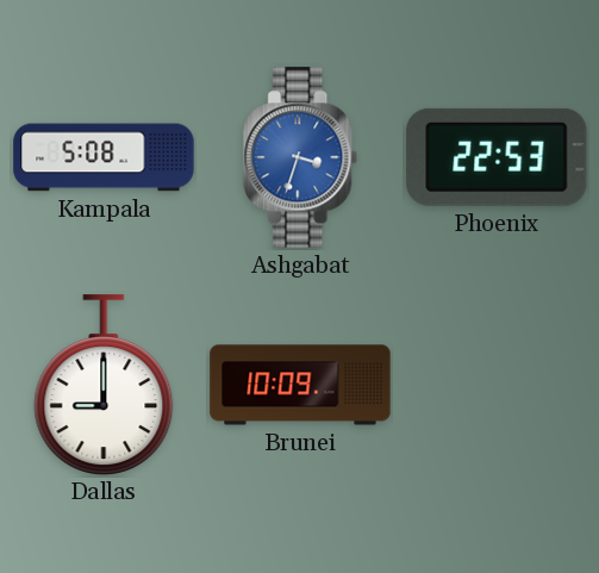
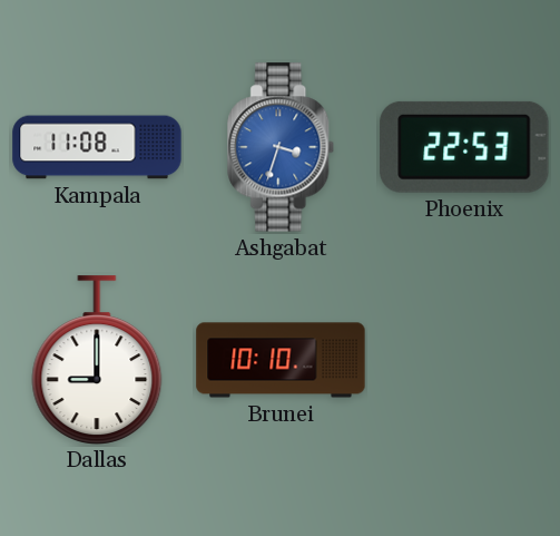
Kampala: 5:08 -> 11:08 (97, 147)
Brunei: 10:09 -> 10:10 (281, 360)
